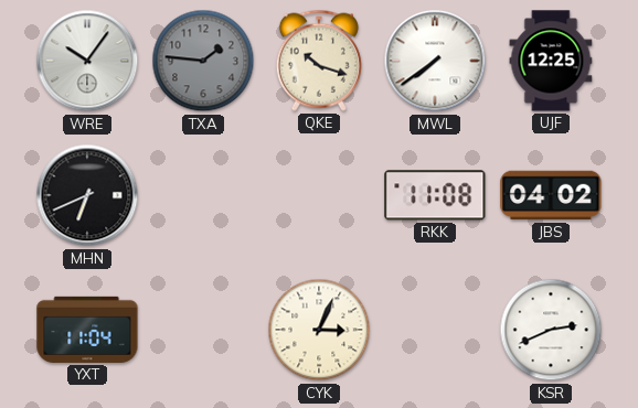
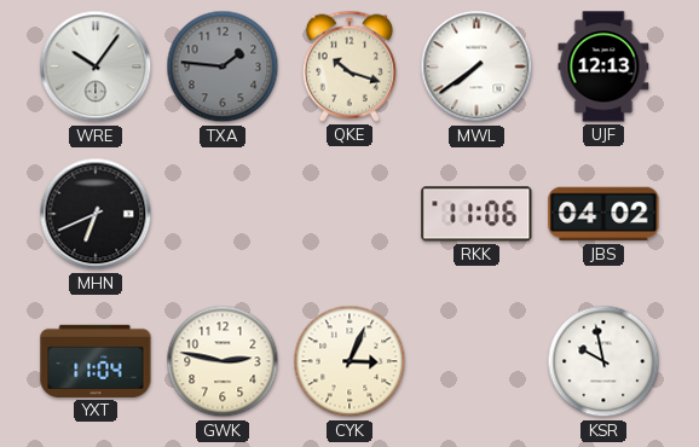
UJF: 12:25 -> 12:13 (603, 66)
RKK: 11:08 -> 11:06 (476, 214)
GWK: none -> 2:47 (223, 361)
KSR: 2:41 -> 9:58 (603, 361)
